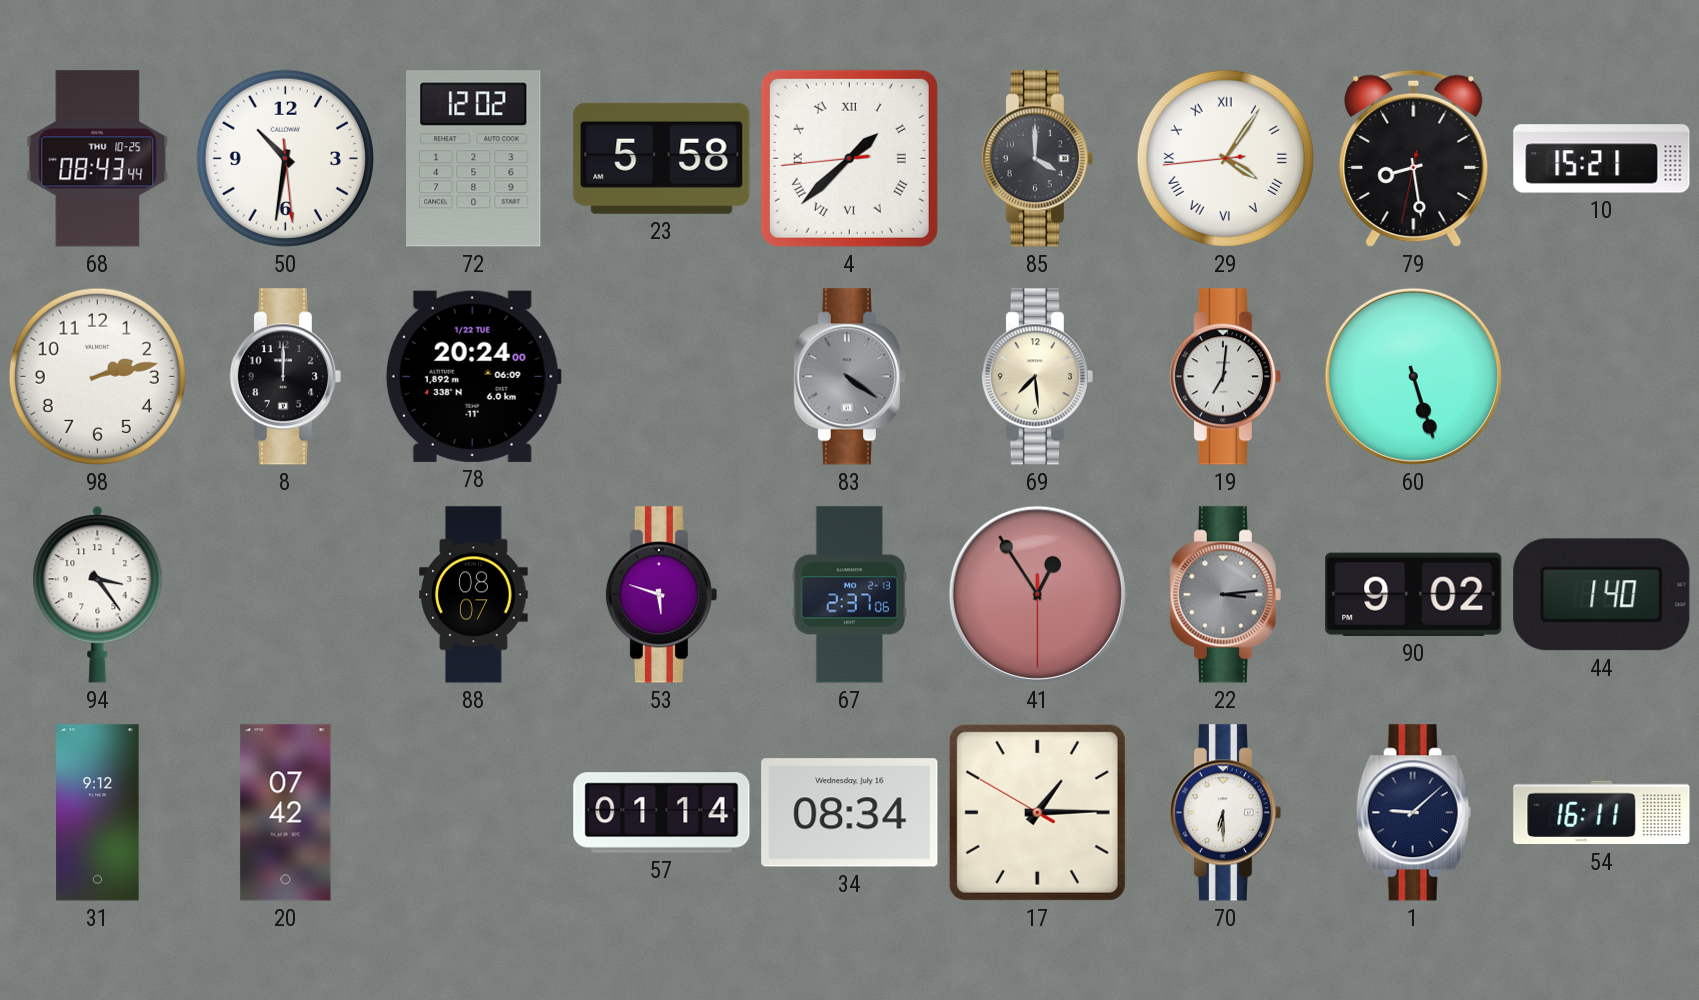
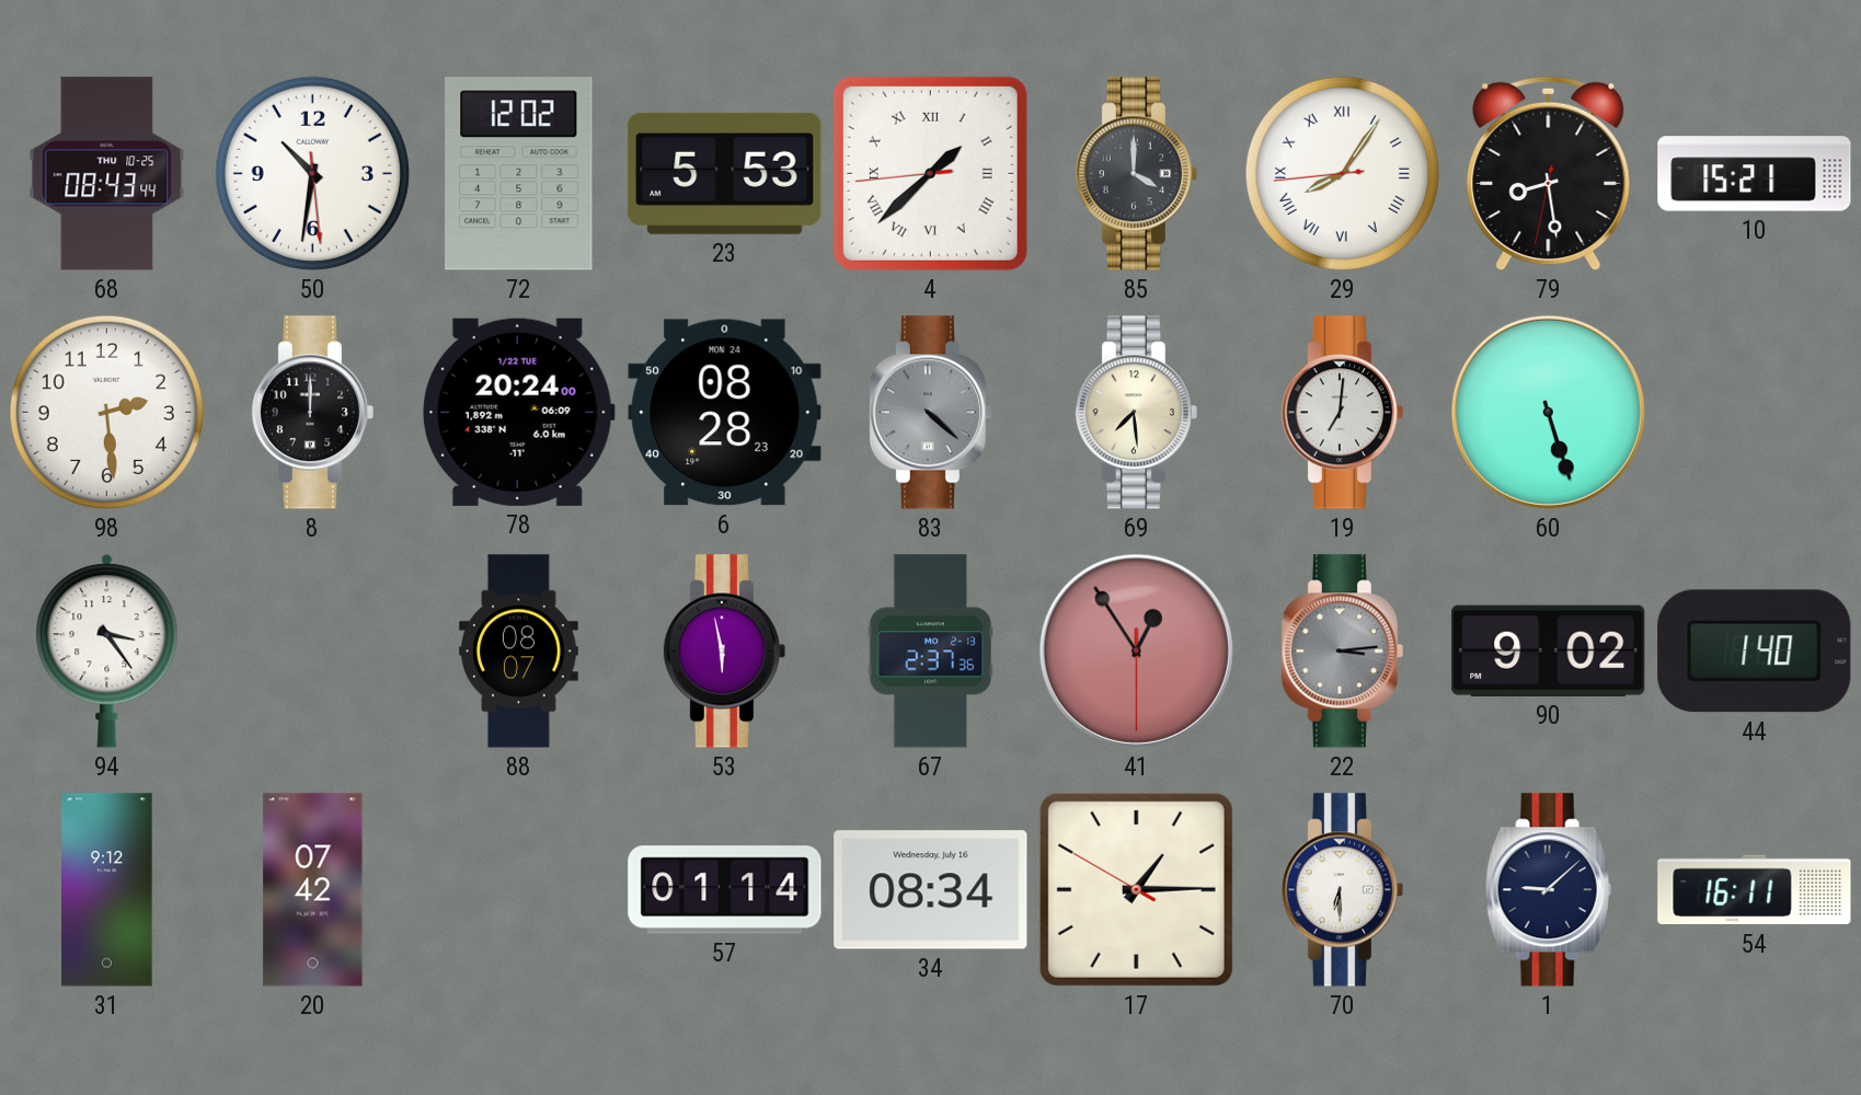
23: 5:58 -> 5:53 (725, 173)
29: 4:05 -> 8:05 (1342, 173)
98: 2:13 -> 2:29 (106, 412)
6: none -> 08:28 (725, 413)
83: 4:21 -> 4:22 (930, 413)
53: 5:48 -> 5:58 (724, 652)
67: 2:37:06 -> 2:37:36 (930, 652)
